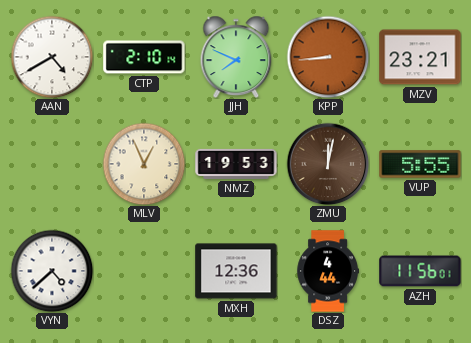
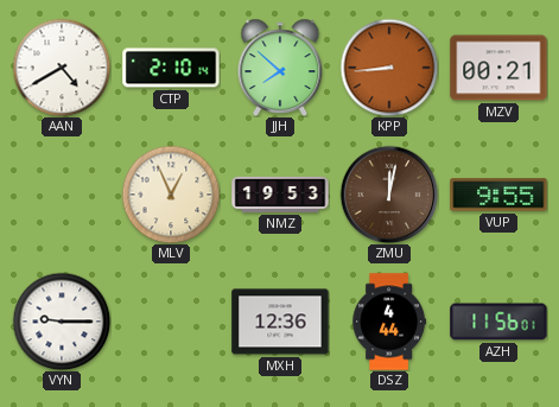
JJH: 7:49 -> 7:52 (280, 68)
MZV: 23:21 -> 00:21 (498, 68)
VUP: 5:55 -> 9:55 (498, 195)
VYN: 4:38 -> 9:15 (62, 322)
